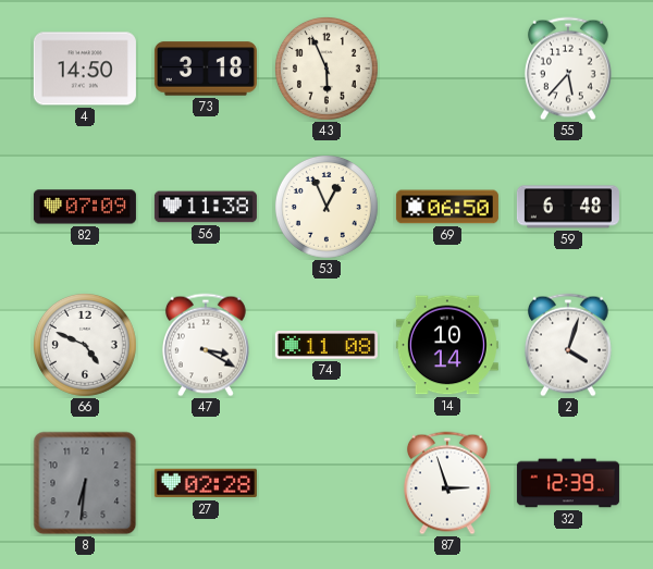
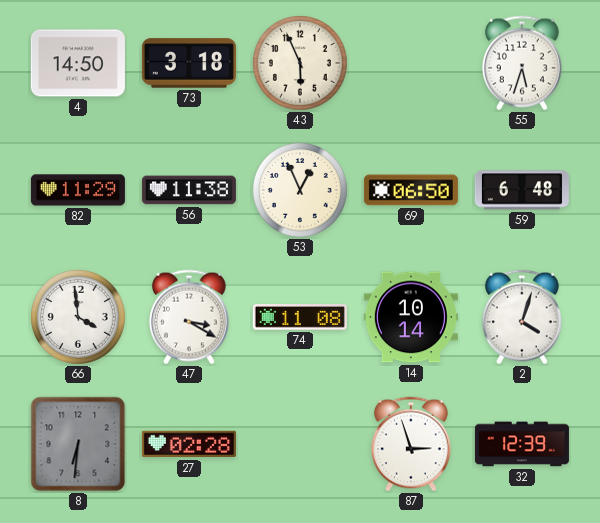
55: 5:37 -> 5:33 (522, 63)
82: 07:09 -> 11:29 (78, 190)
66: 4:49 -> 3:59 (78, 317)
